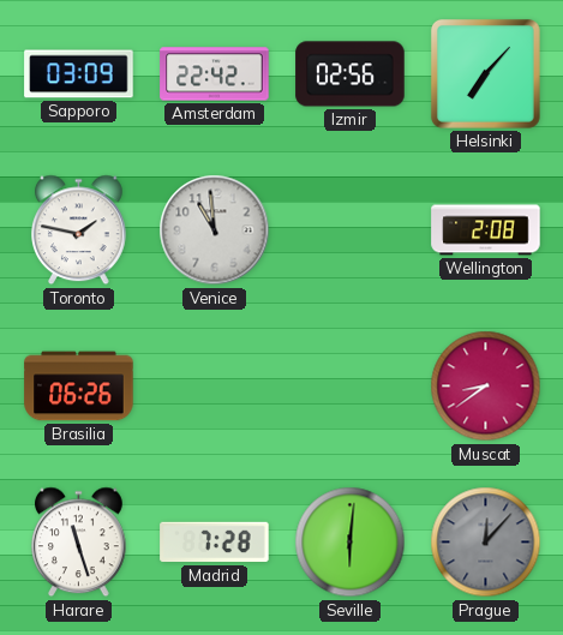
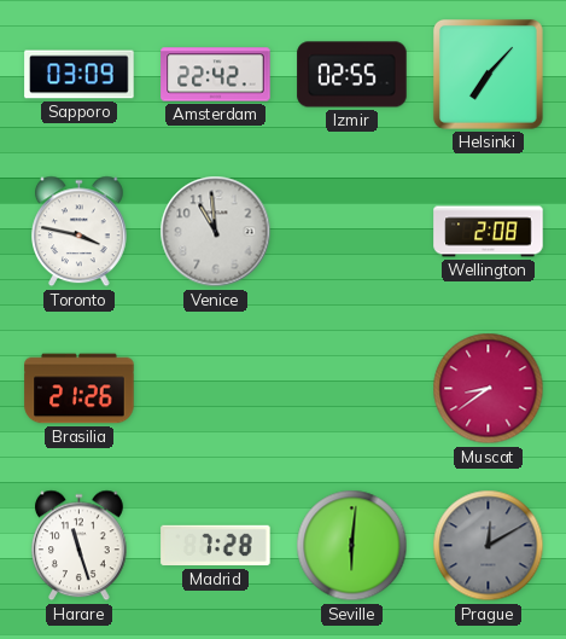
Izmir: 02:56 -> 02:55 (352, 75)
Toronto: 1:47 -> 3:47 (80, 232)
Brasilia: 06:26 -> 21:26 (80, 389)
Prague: 12:07 -> 12:10 (489, 546)
